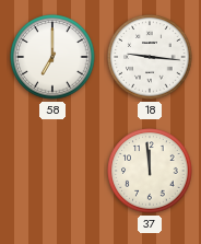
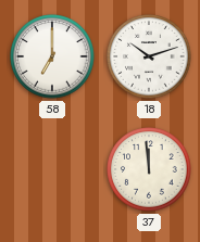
18: 9:16 -> 10:12 (149, 56)
